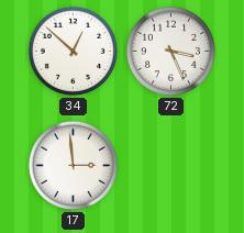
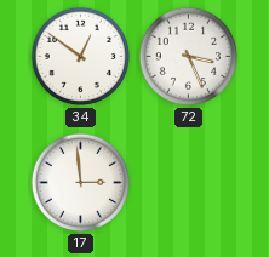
34: 12:52 -> 12:51 (81, 57)
